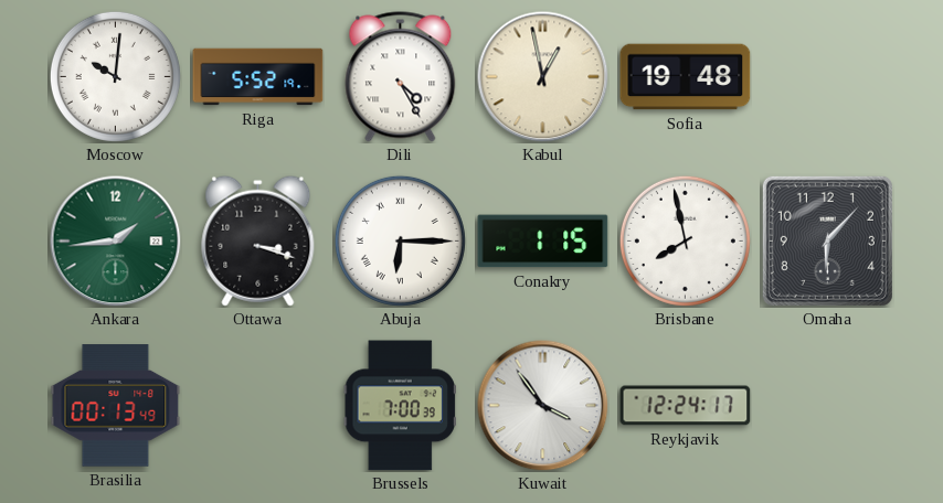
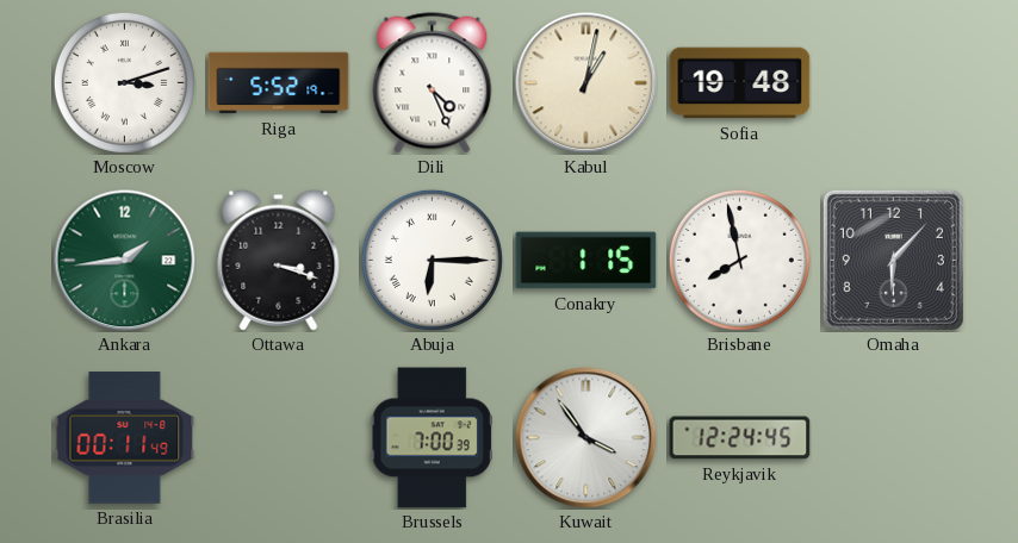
Moscow: 10:01 -> 3:12 (124, 82)
Dili: 4:25 -> 4:26 (433, 83)
Kabul: 12:58 -> 1:02 (586, 83)
Brasilia: 00:13 -> 00:11 (125, 438)
Reykjavik: 12:24:17 -> 12:24:45 (740, 438)
